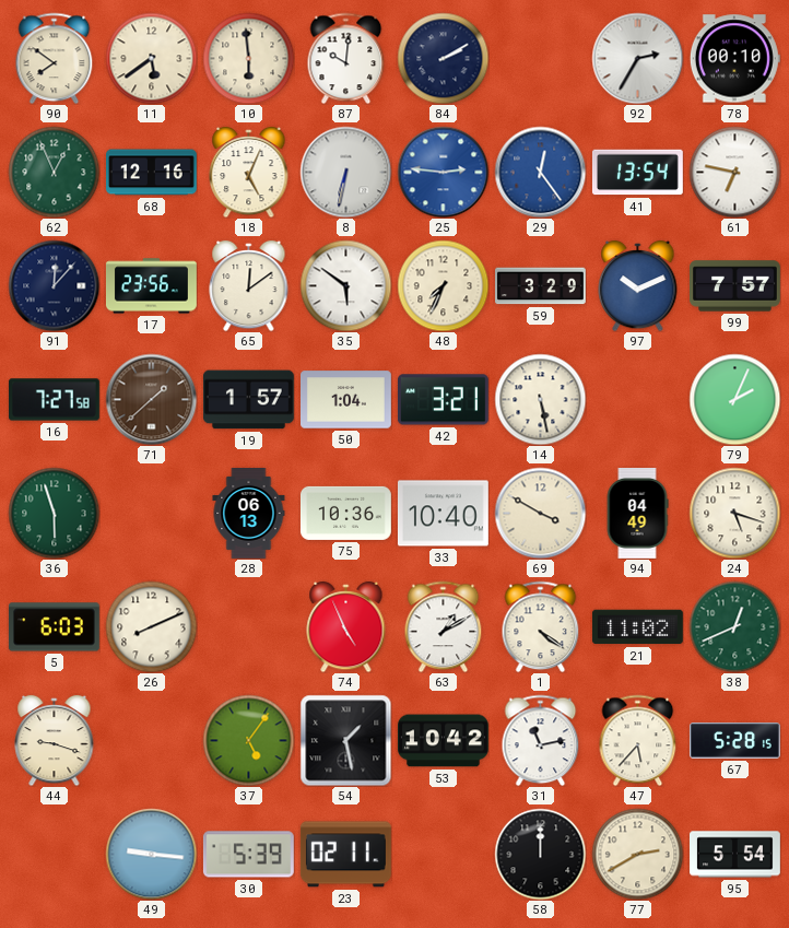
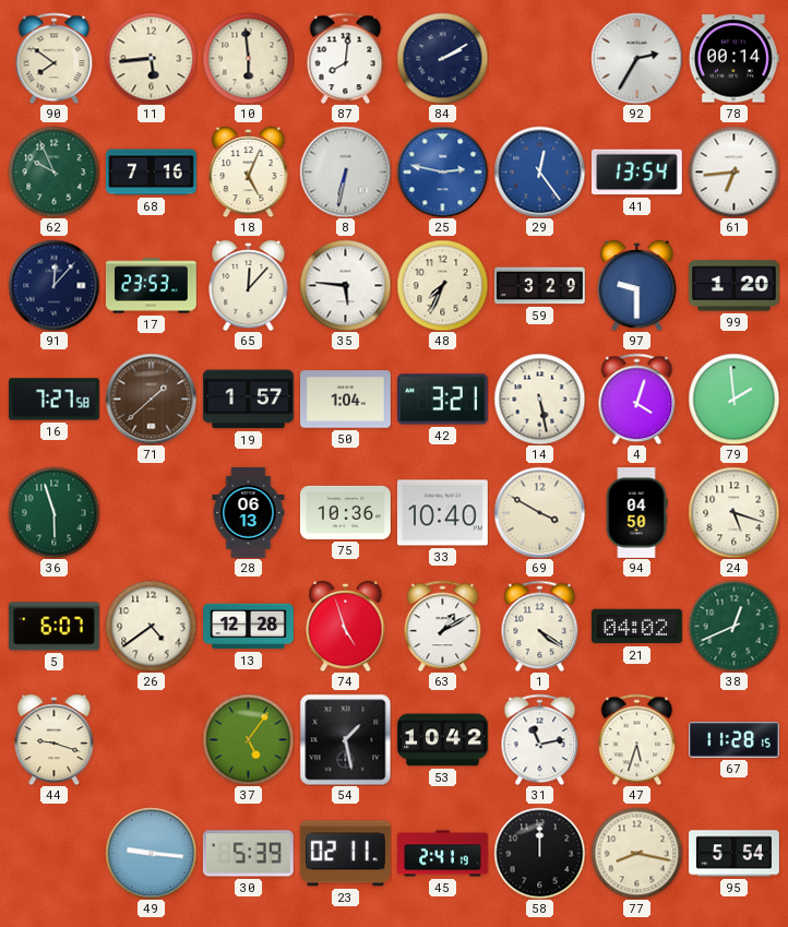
11: 5:39 -> 5:44 (151, 58)
87: 10:01 -> 8:01 (346, 58)
78: 00:10 -> 00:14 (733, 59)
62: 12:56 -> 9:56 (53, 171)
68: 12:16 -> 7:16 (152, 173)
25: 2:46 -> 2:47 (442, 171)
61: 6:47 -> 6:44 (733, 171)
17: 23:56 -> 23:53 (152, 286)
65: 12:09 -> 12:07 (249, 285)
35: 5:51 -> 5:46 (345, 285)
97: 10:11 -> 9:30 (637, 285)
99: 7:57 -> 1:20 (735, 286)
4: none -> 4:03 (637, 399)
79: 2:04 -> 1:59 (733, 399)
94: 04:49 -> 04:50 (636, 513)
5: 6:03 -> 6:07 (53, 627)
26: 8:11 -> 4:39 (151, 626)
13: none -> 12:28 (249, 627)
74: 4:56 -> 4:57 (346, 626)
21: 11:02 -> 04:02 (636, 627)
47: 5:37 -> 5:33 (637, 739)
67: 5:28 -> 11:28 (735, 740)
45: none -> 2:41 (443, 854)
77: 2:40 -> 8:17 (636, 853)
